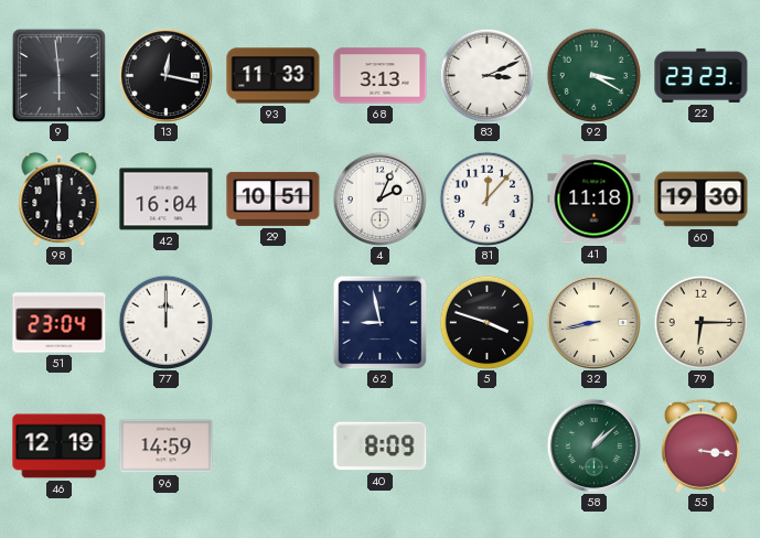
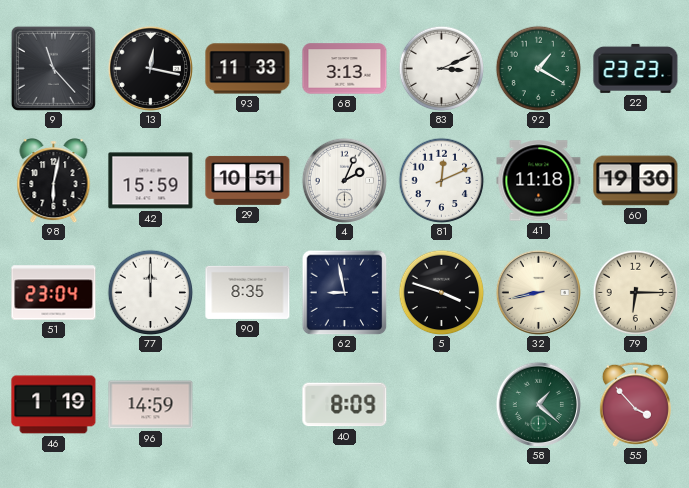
9: 5:59 -> 11:23 (53, 68)
92: 3:20 -> 1:20 (538, 68)
98: 6:00 -> 6:02 (54, 181)
42: 16:04 -> 15:59 (151, 181)
81: 12:07 -> 12:11 (441, 180)
90: none -> 8:35 (248, 292)
46: 12:19 -> 1:19 (54, 405)
58: 1:08 -> 1:22 (538, 404)
55: 3:16 -> 3:53 (635, 404)
